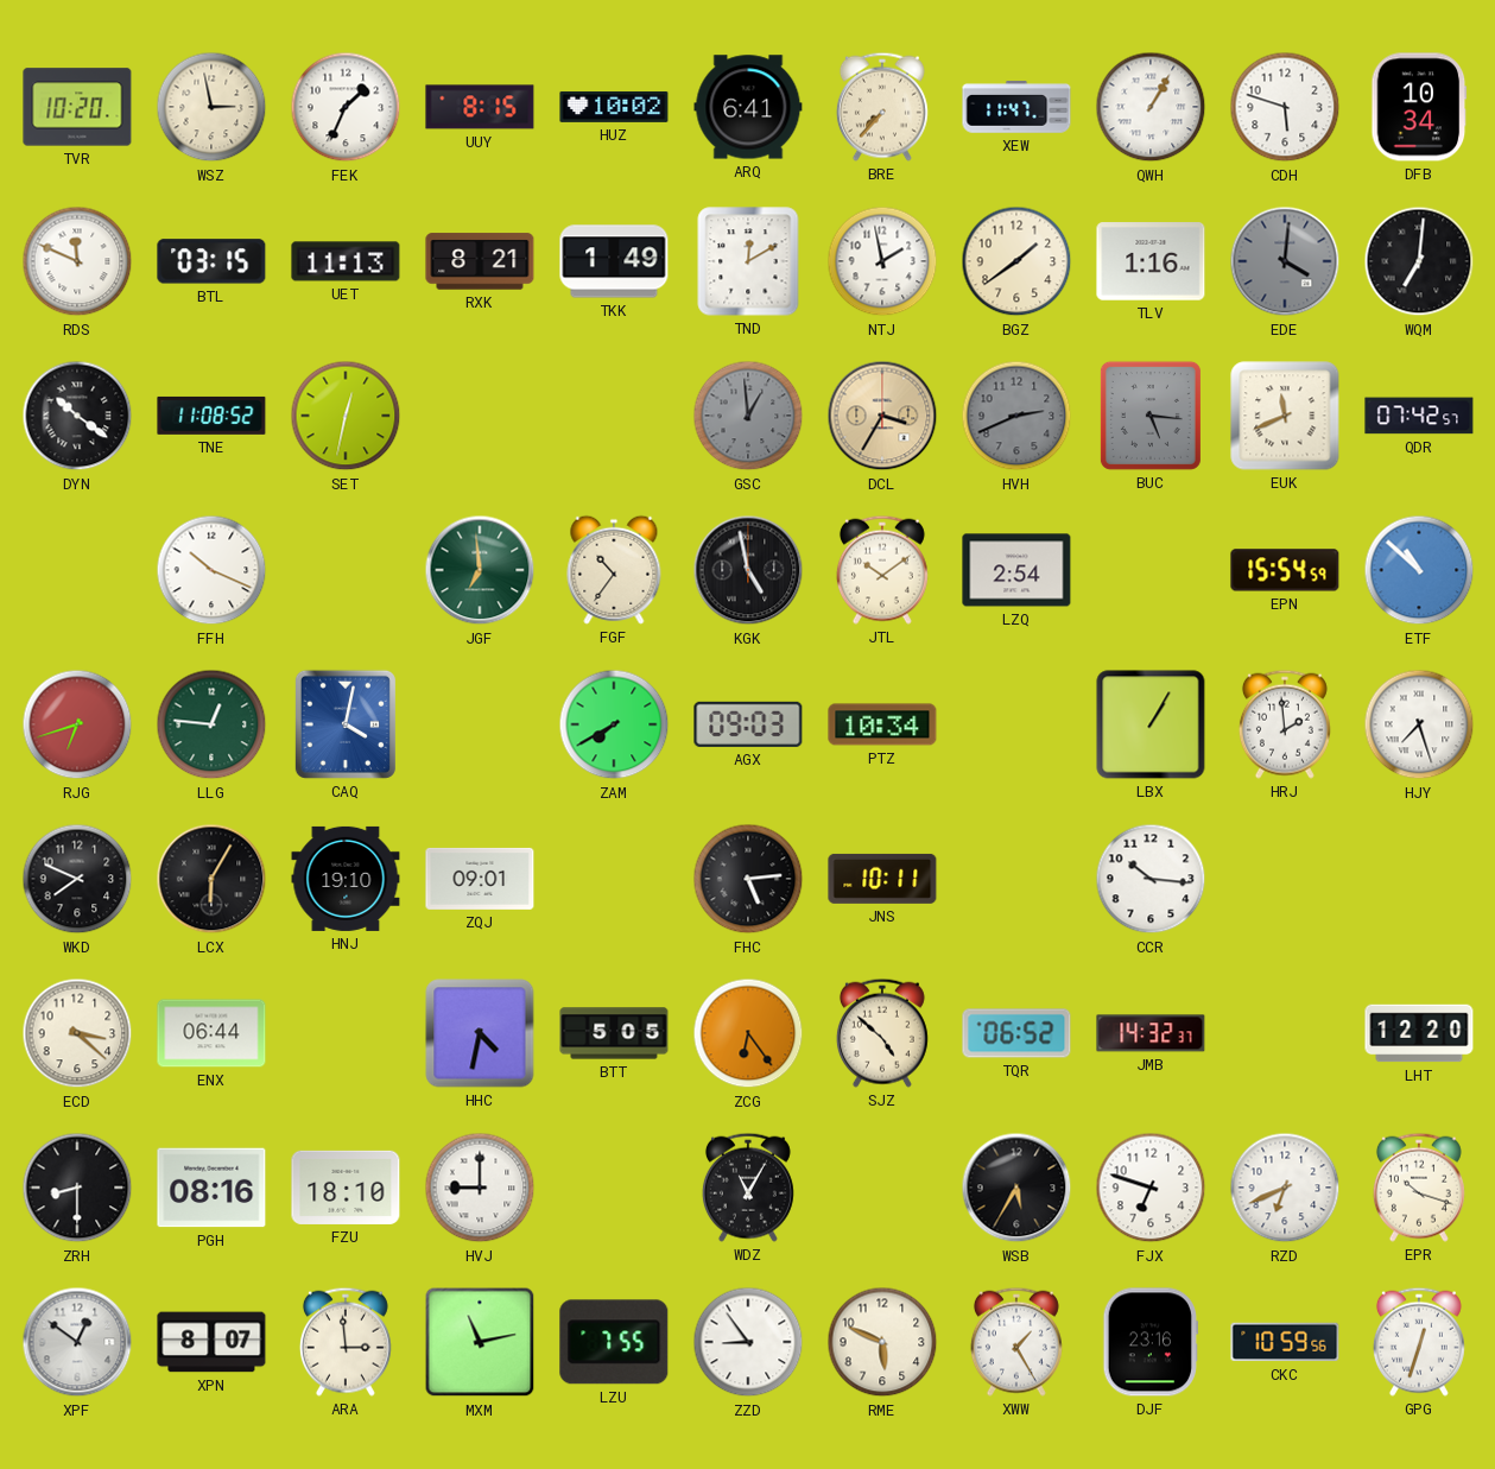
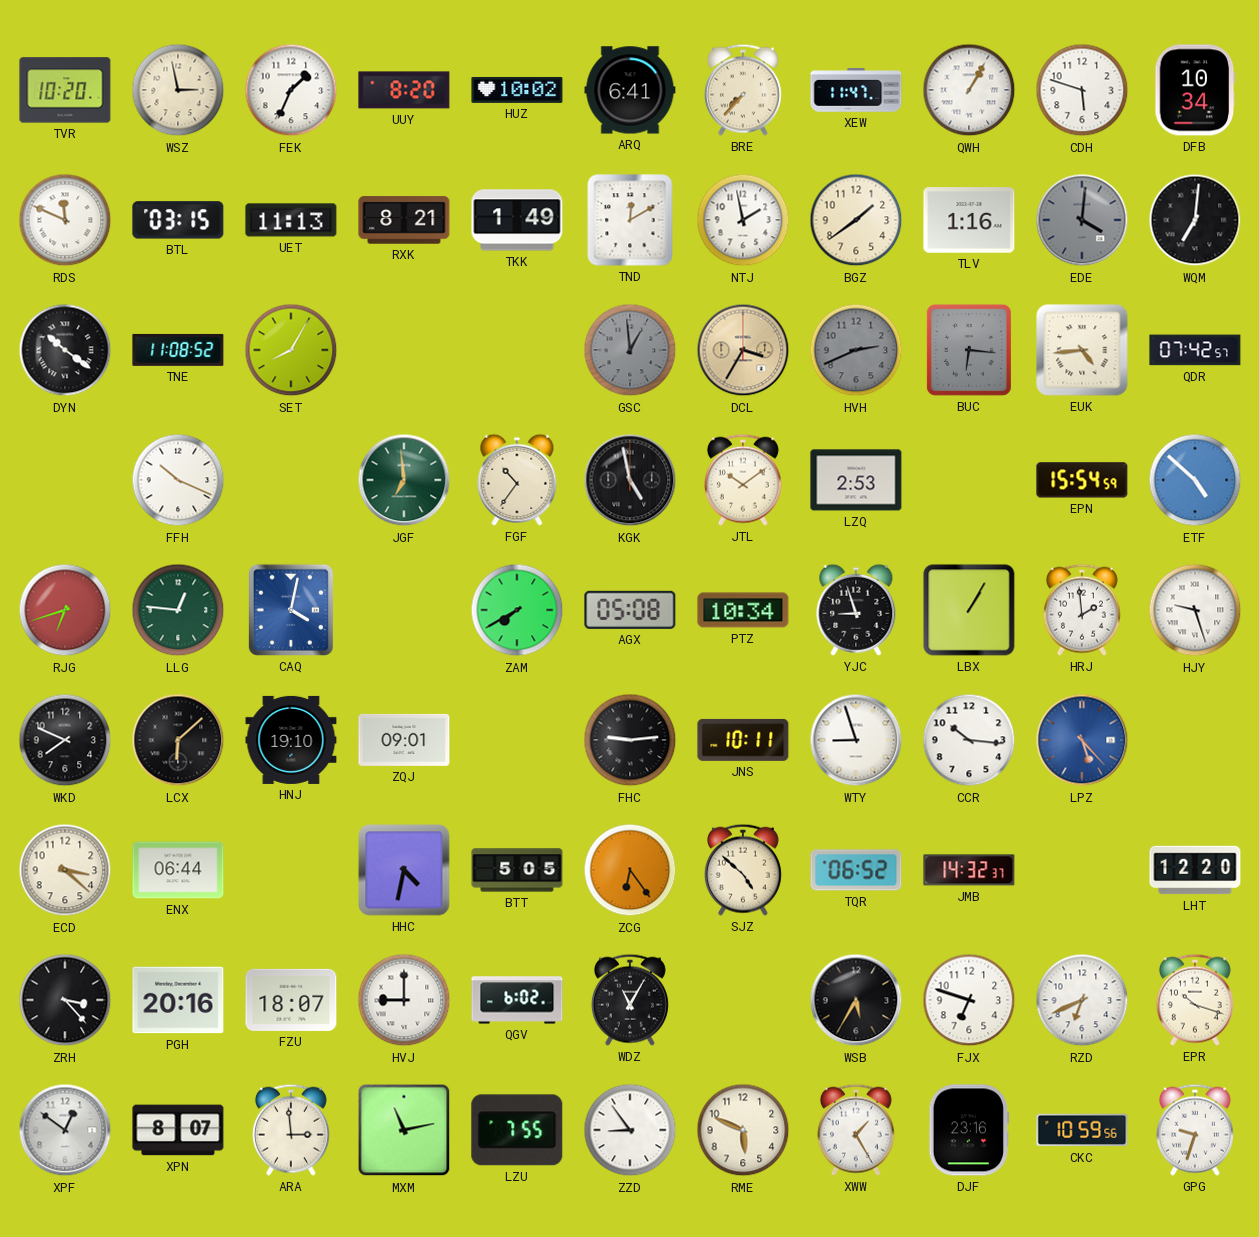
UUY: 8:15 -> 8:20 (404, 90)
SET: 12:32 -> 8:05 (291, 350)
BUC: 5:16 -> 6:16 (969, 350)
EUK: 11:41 -> 4:44 (1082, 350)
LZQ: 2:54 -> 2:53 (856, 480)
ETF: 10:52 -> 4:52 (1195, 480)
AGX: 09:03 -> 05:08 (630, 610)
YJC: none -> 8:57 (856, 610)
HJY: 7:27 -> 9:27 (1195, 610)
LCX: 6:05 -> 6:08 (178, 740)
FHC: 5:14 -> 9:14 (630, 740)
WTY: none -> 8:57 (856, 740)
LPZ: none -> 5:23 (1082, 740)
ZRH: 8:30 -> 3:23 (65, 1000)
PGH: 08:16 -> 20:16 (178, 1000)
FZU: 18:10 -> 18:07 (291, 1000)
QGV: none -> 6:02 (517, 1000)
GPG: 12:33 -> 9:33 (1195, 1130)
